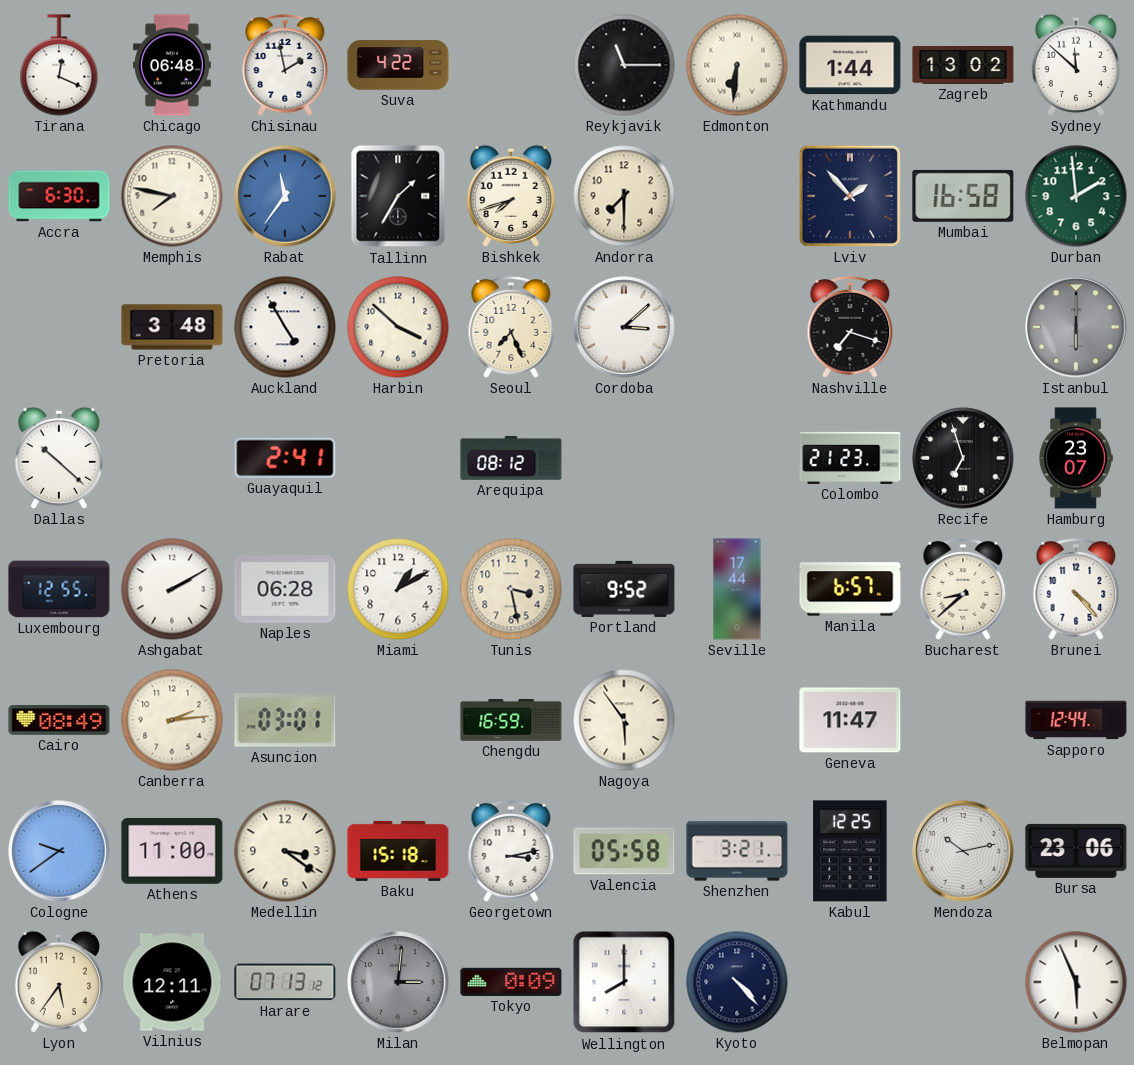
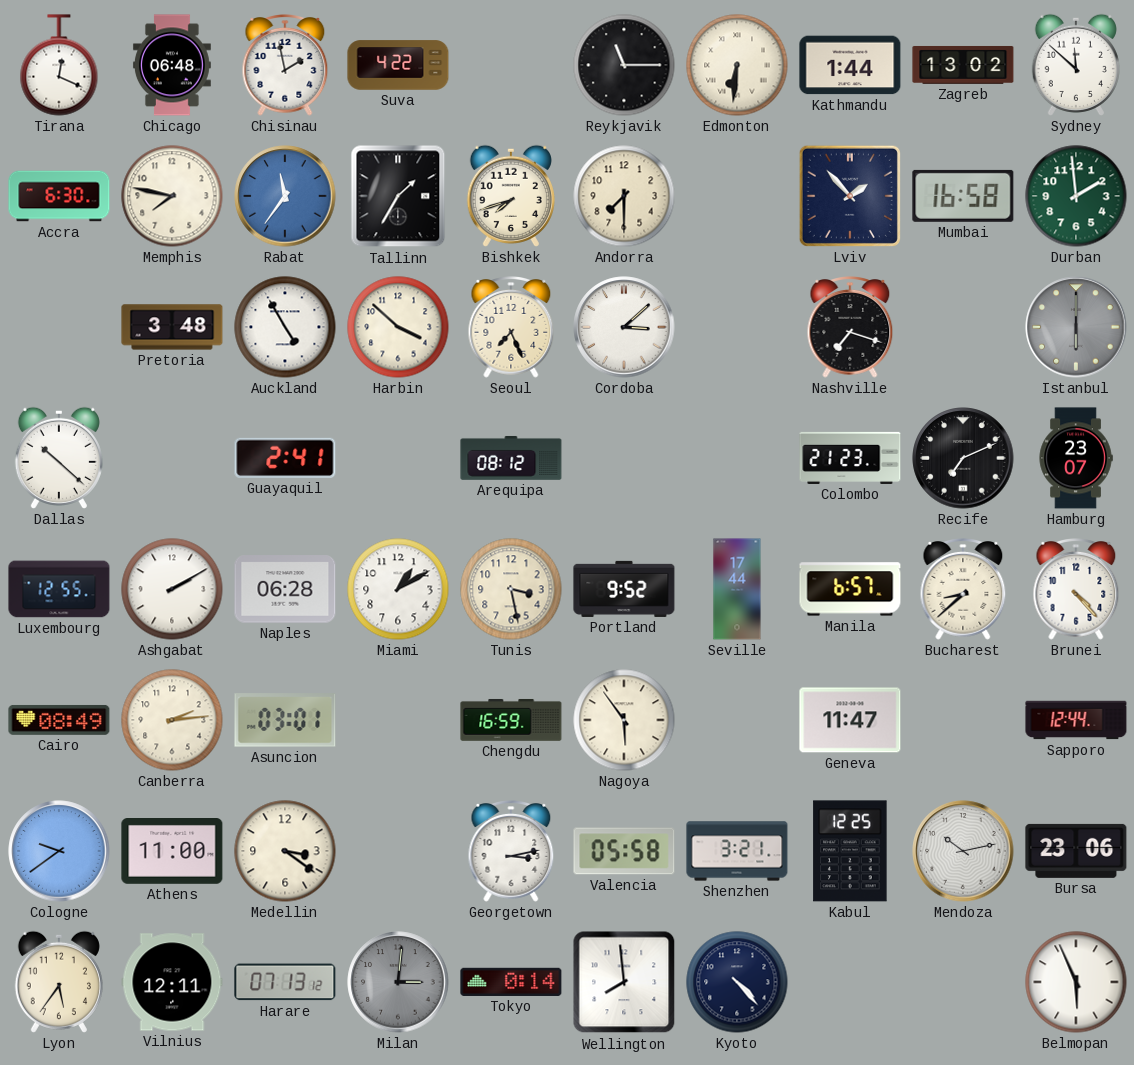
Recife: 6:57 -> 7:11 (963, 458)
Baku: 15:18 -> none (398, 851)
Tokyo: 0:09 -> 0:14 (511, 982)
Wellington: 8:00 -> 7:59 (624, 982)
